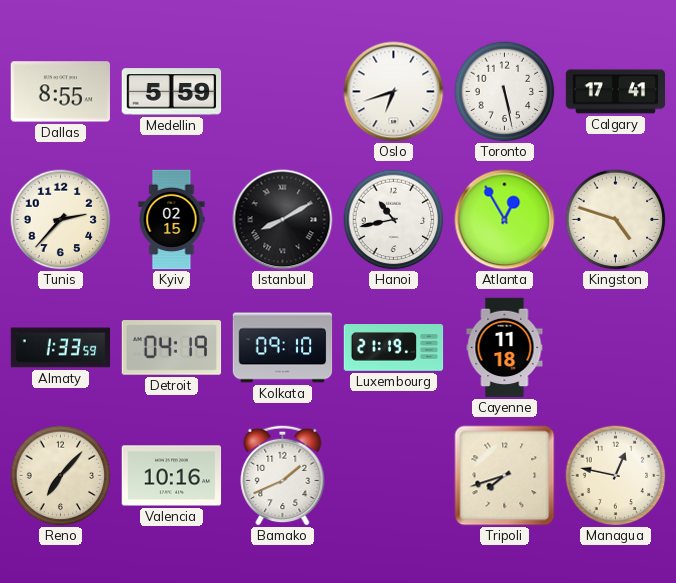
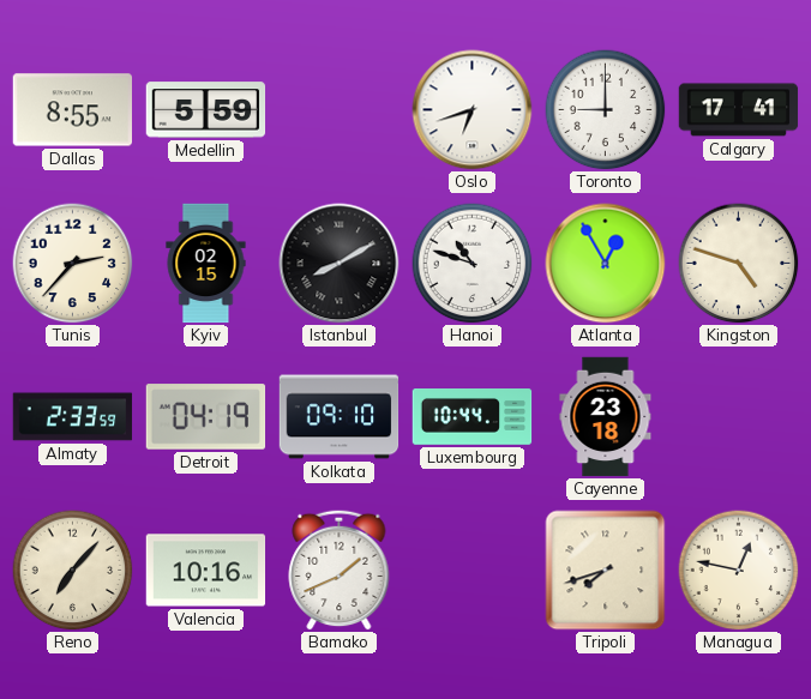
Toronto: 5:28 -> 9:00 (606, 110)
Hanoi: 10:43 -> 10:48 (473, 264)
Almaty: 1:33 -> 2:33 (73, 417)
Luxembourg: 21:19 -> 10:44 (473, 417)
Cayenne: 11:18 -> 23:18 (606, 417)
